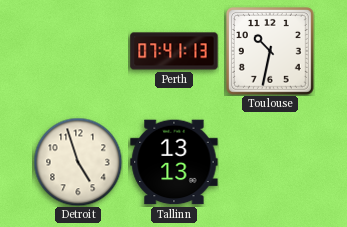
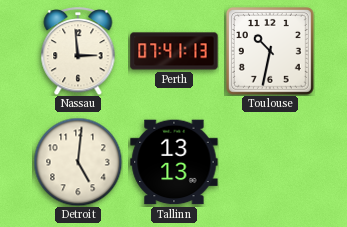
Nassau: none -> 2:59 (78, 51)
Detroit: 4:57 -> 5:01 (78, 162)
